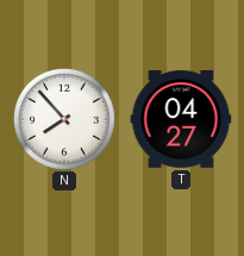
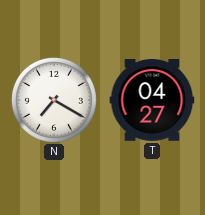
N: 7:53 -> 7:20 (54, 100)
